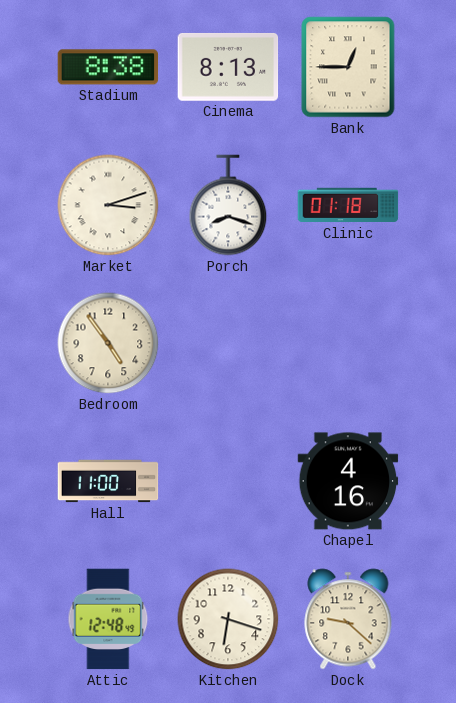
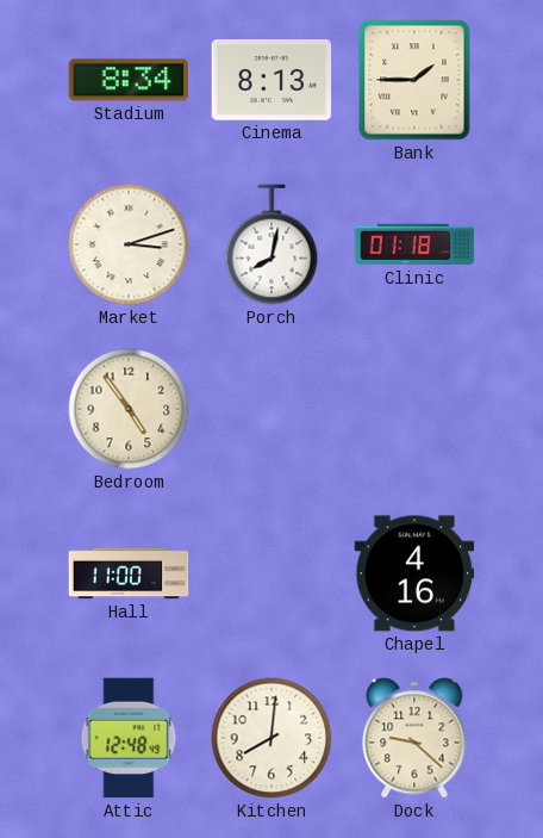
Stadium: 8:38 -> 8:34 (129, 80)
Bank: 12:45 -> 1:45 (414, 80)
Porch: 8:18 -> 8:02 (271, 244)
Kitchen: 6:18 -> 8:01 (271, 738)
